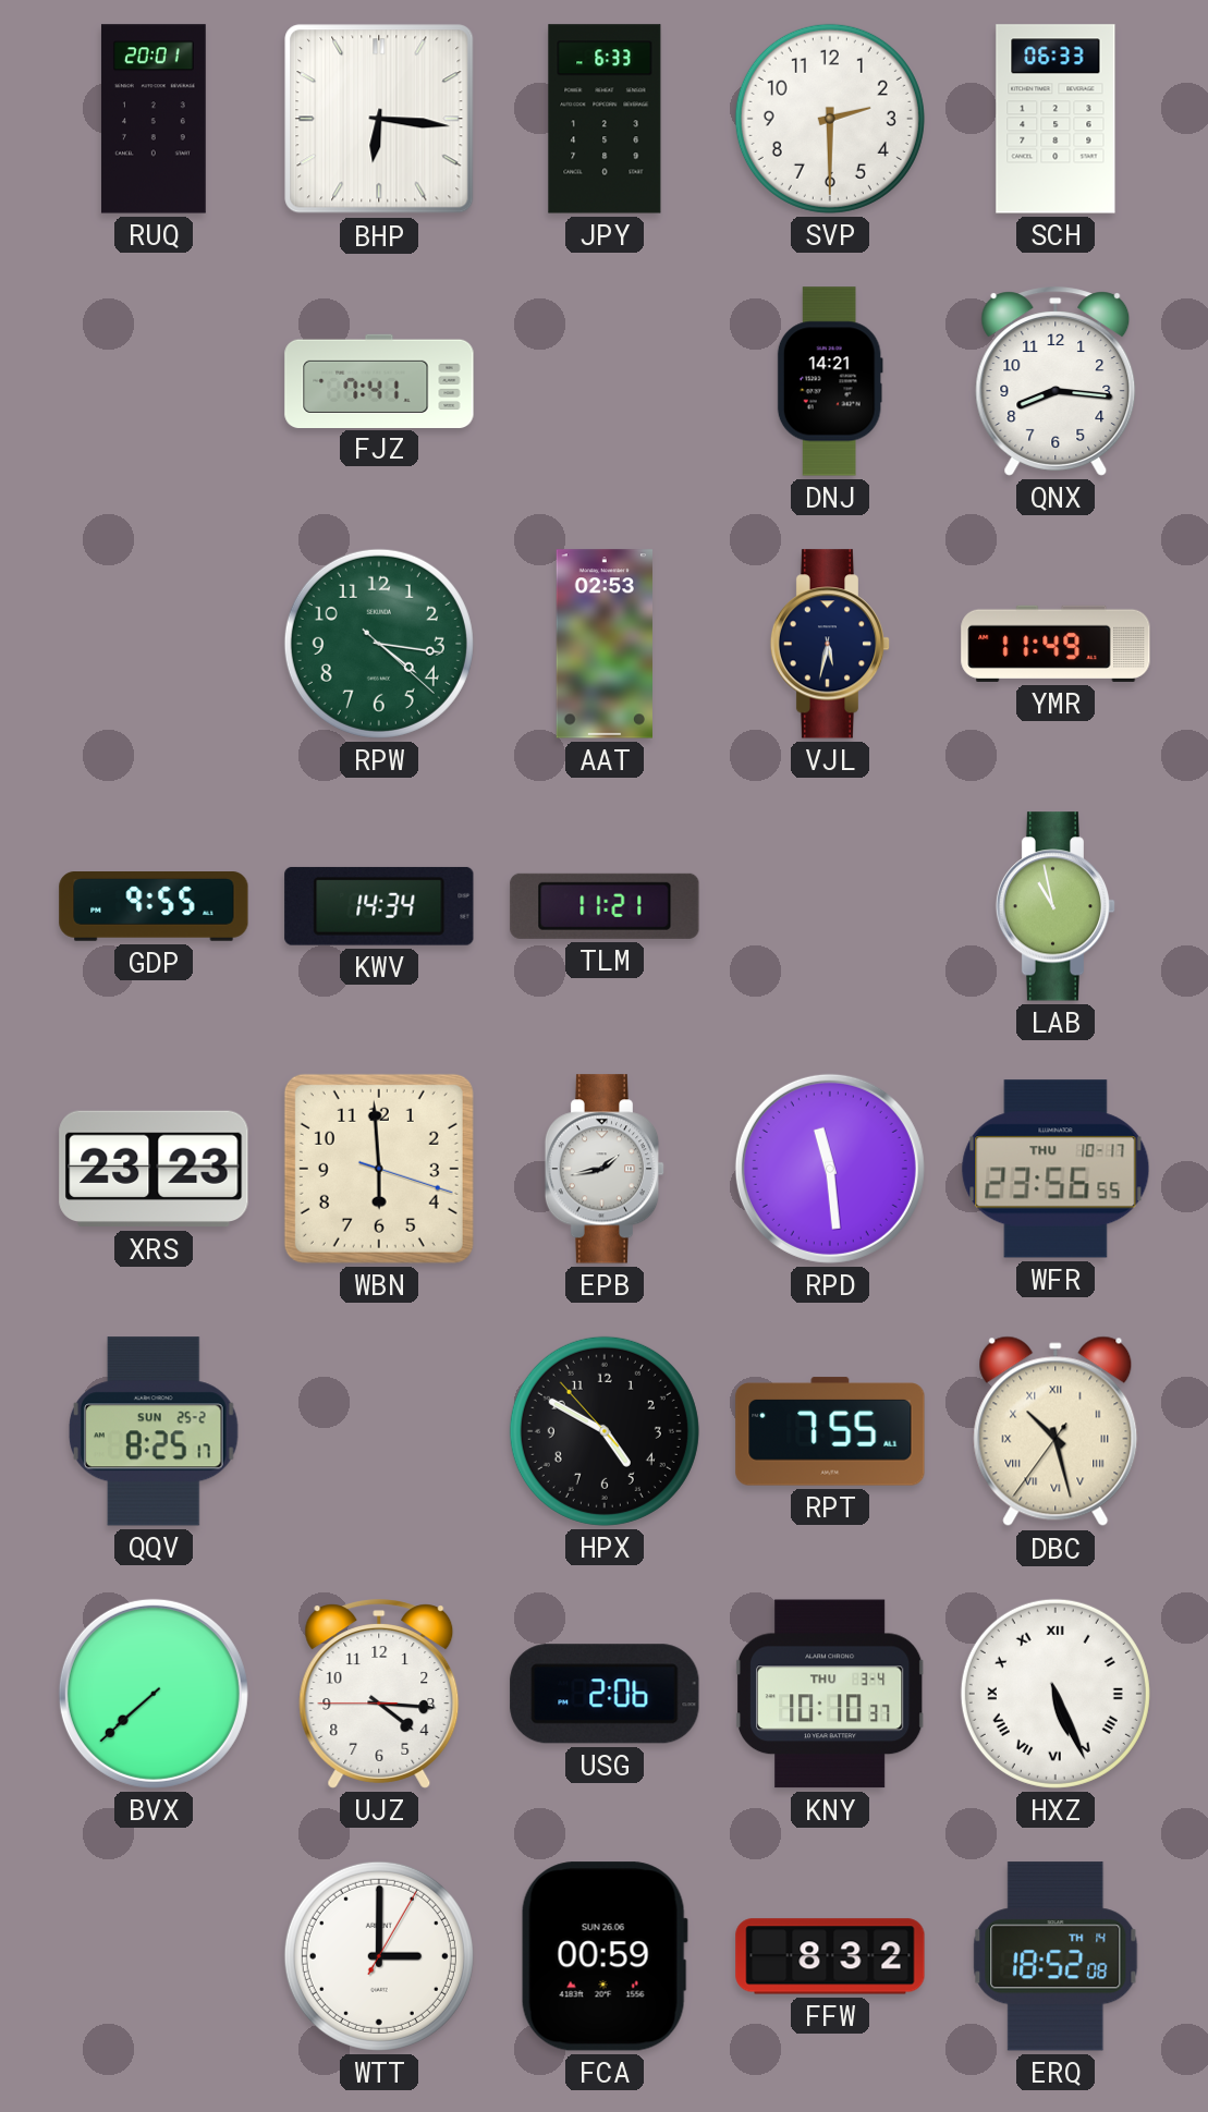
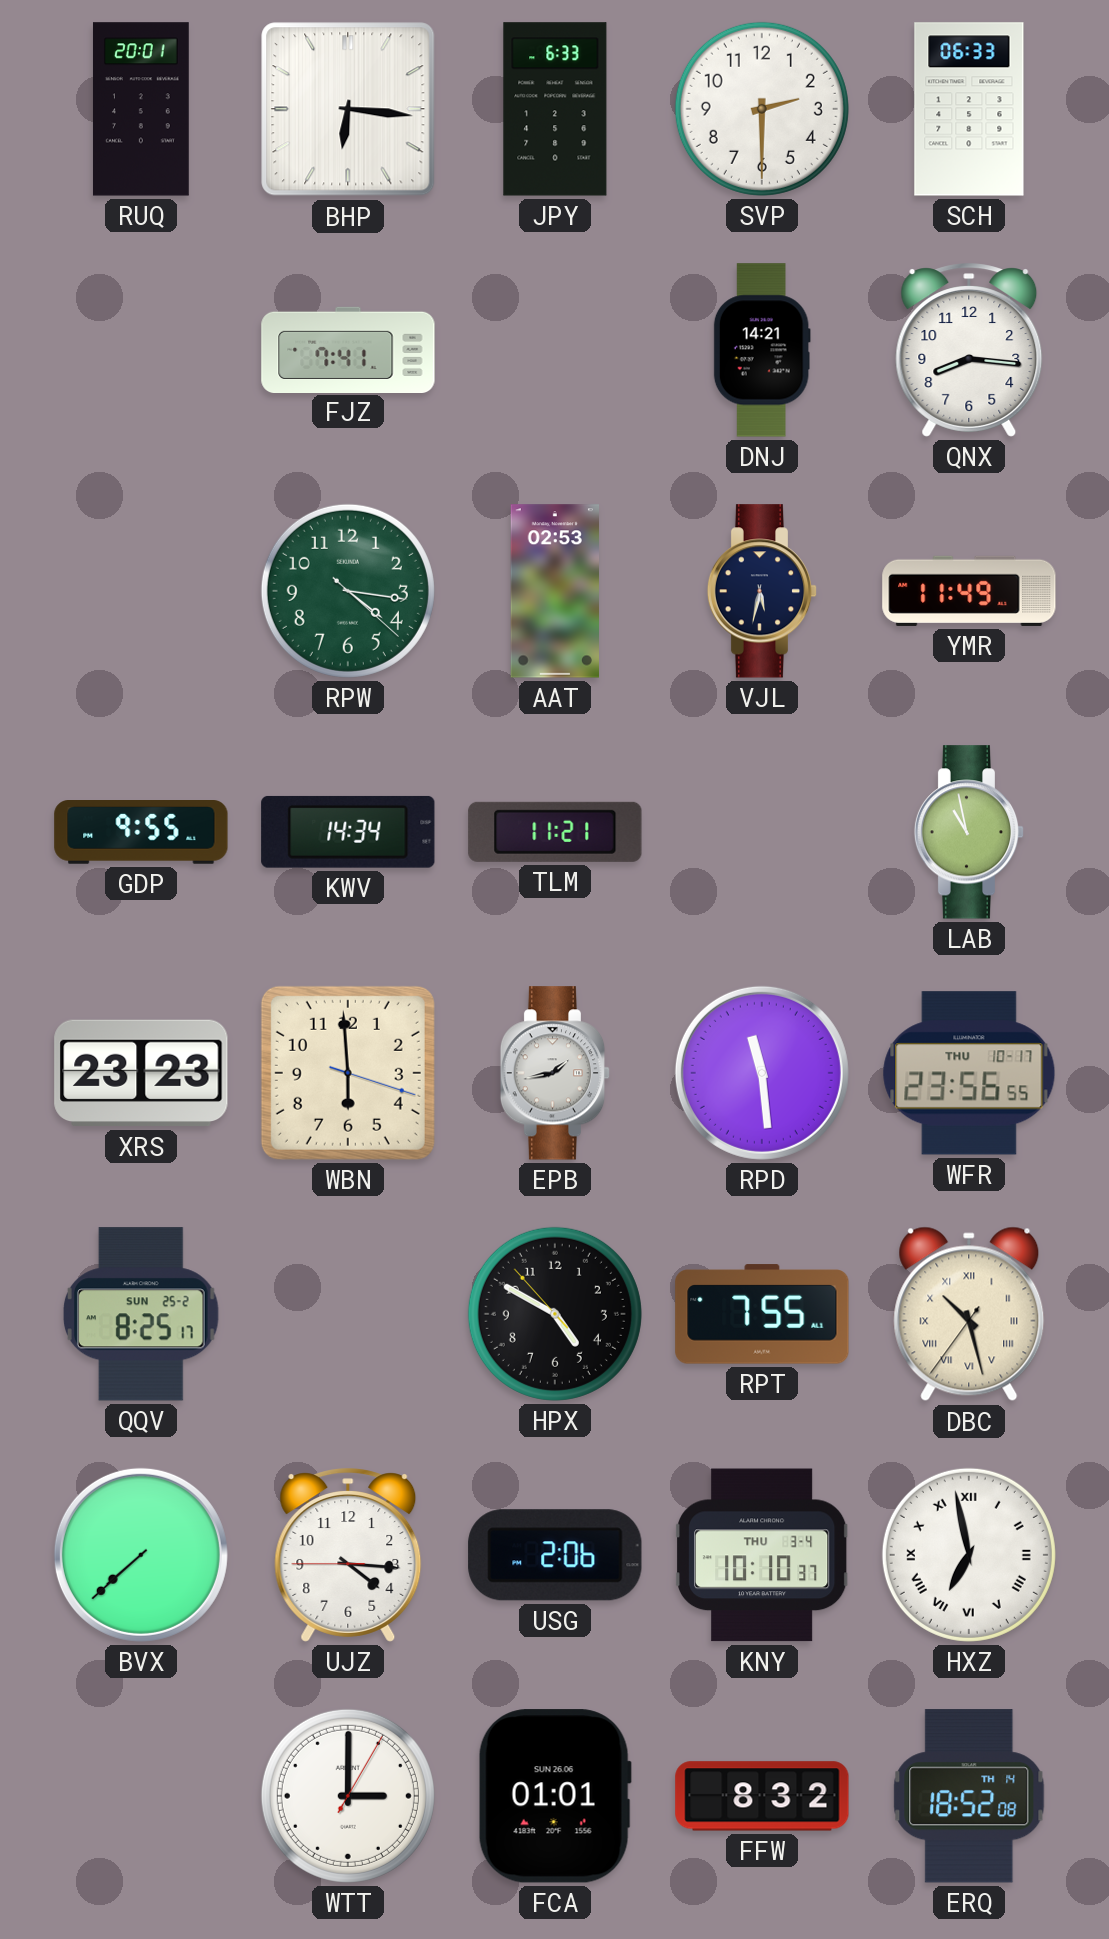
HXZ: 5:26 -> 6:58 (969, 1555)
FCA: 00:59 -> 01:01 (555, 1796)
